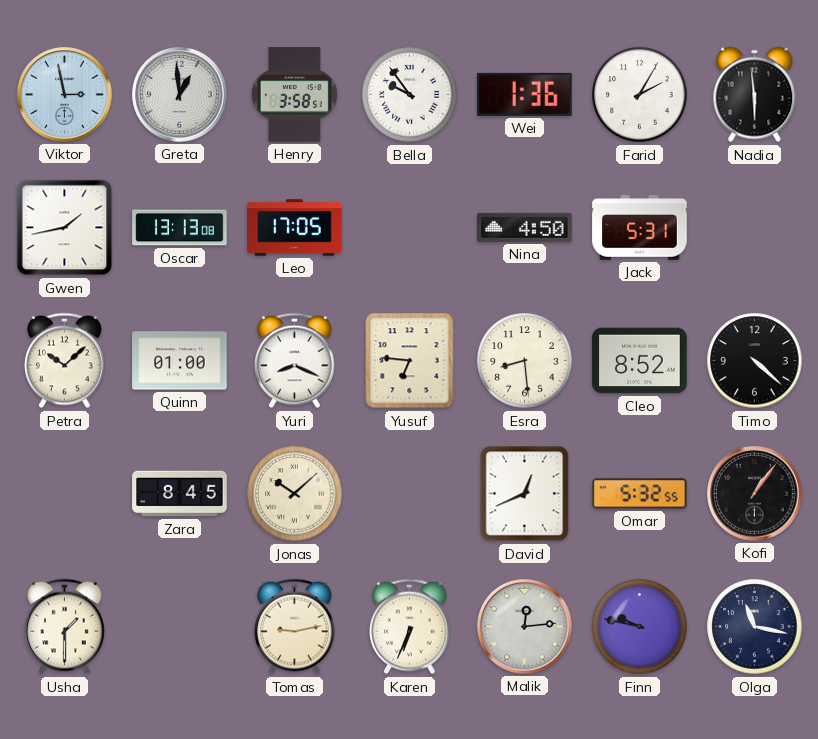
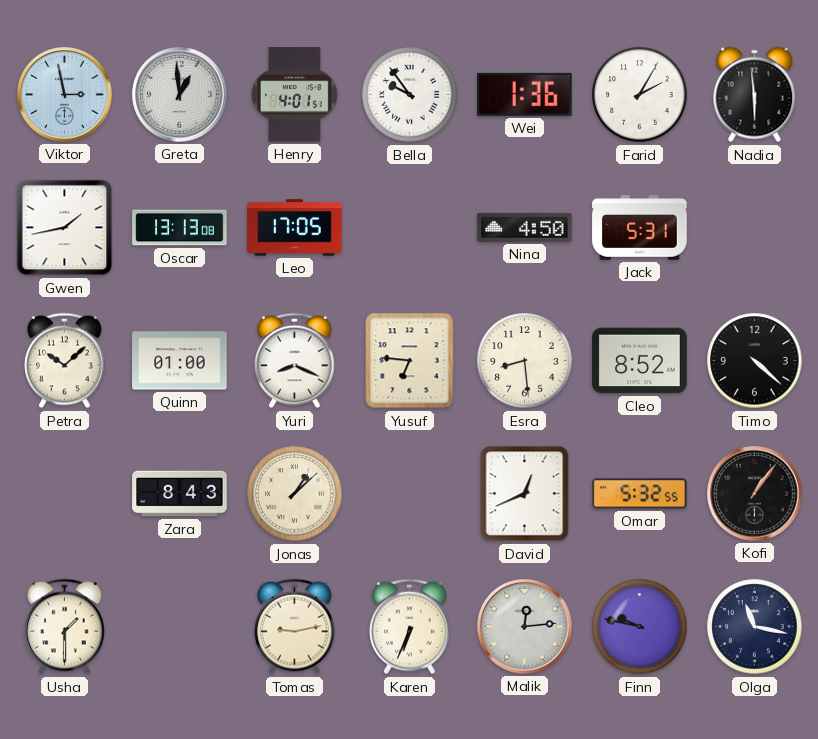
Henry: 3:58 -> 4:01 (294, 95)
Zara: 8:45 -> 8:43 (180, 494)
Jonas: 10:08 -> 1:08 (295, 494)
